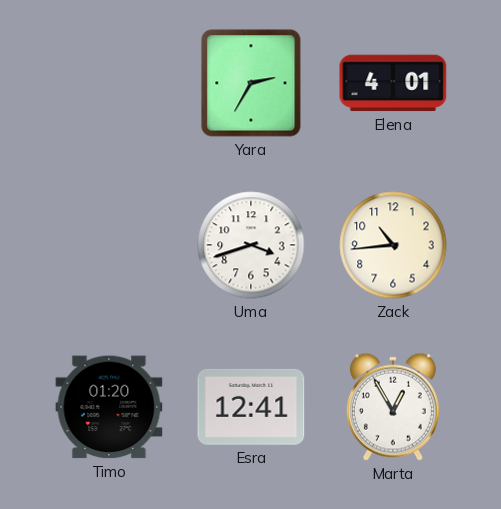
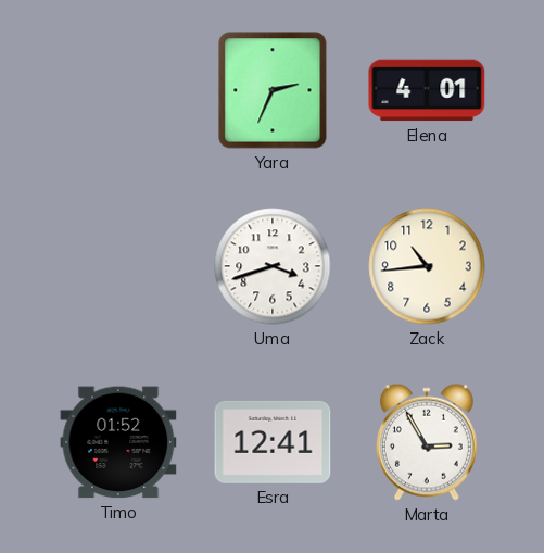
Yara: 2:35 -> 2:34 (273, 90)
Timo: 01:20 -> 01:52 (118, 442)
Marta: 12:55 -> 2:55 (427, 442)
